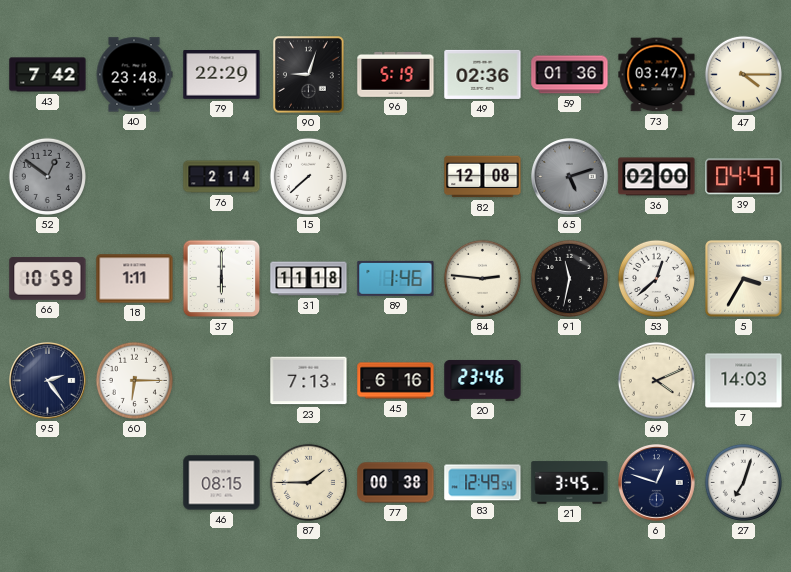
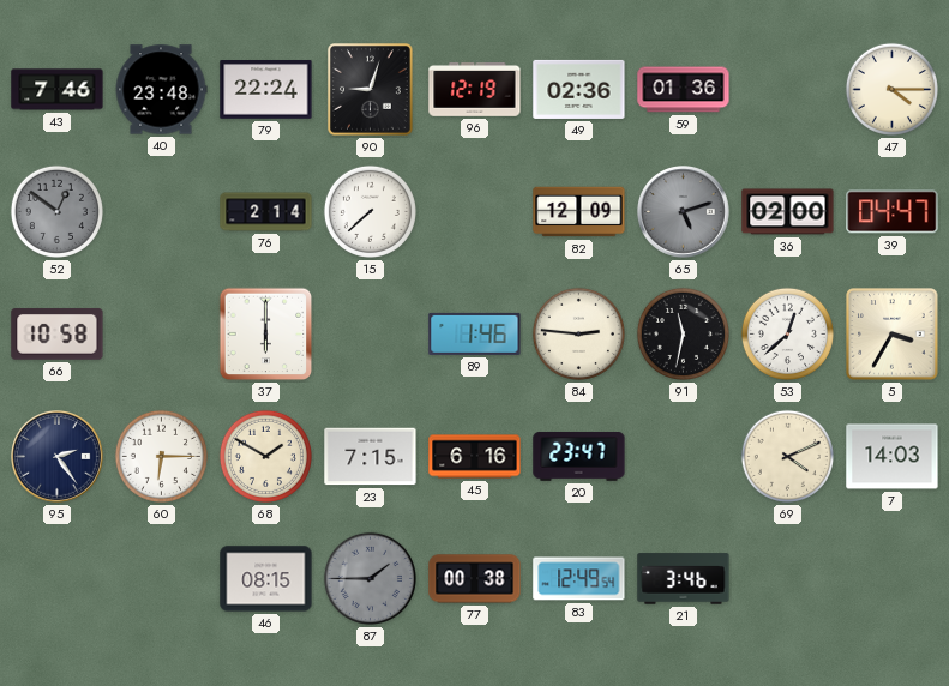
43: 7:42 -> 7:46 (58, 90)
79: 22:29 -> 22:24 (266, 90)
96: 5:19 -> 12:19 (475, 89)
73: 03:47 -> none (657, 75)
82: 12:08 -> 12:09 (579, 212)
66: 10:59 -> 10:58 (58, 335)
18: 1:11 -> none (135, 279)
31: 11:18 -> none (309, 279)
68: none -> 1:50 (265, 456)
23: 7:13 -> 7:15 (371, 457)
20: 23:46 -> 23:47 (579, 456)
87 dial: cream -> grey (370, 578)
21: 3:45 -> 3:46 (684, 579)
6: 12:48 -> none (657, 483)
27: 7:03 -> none (743, 482)
